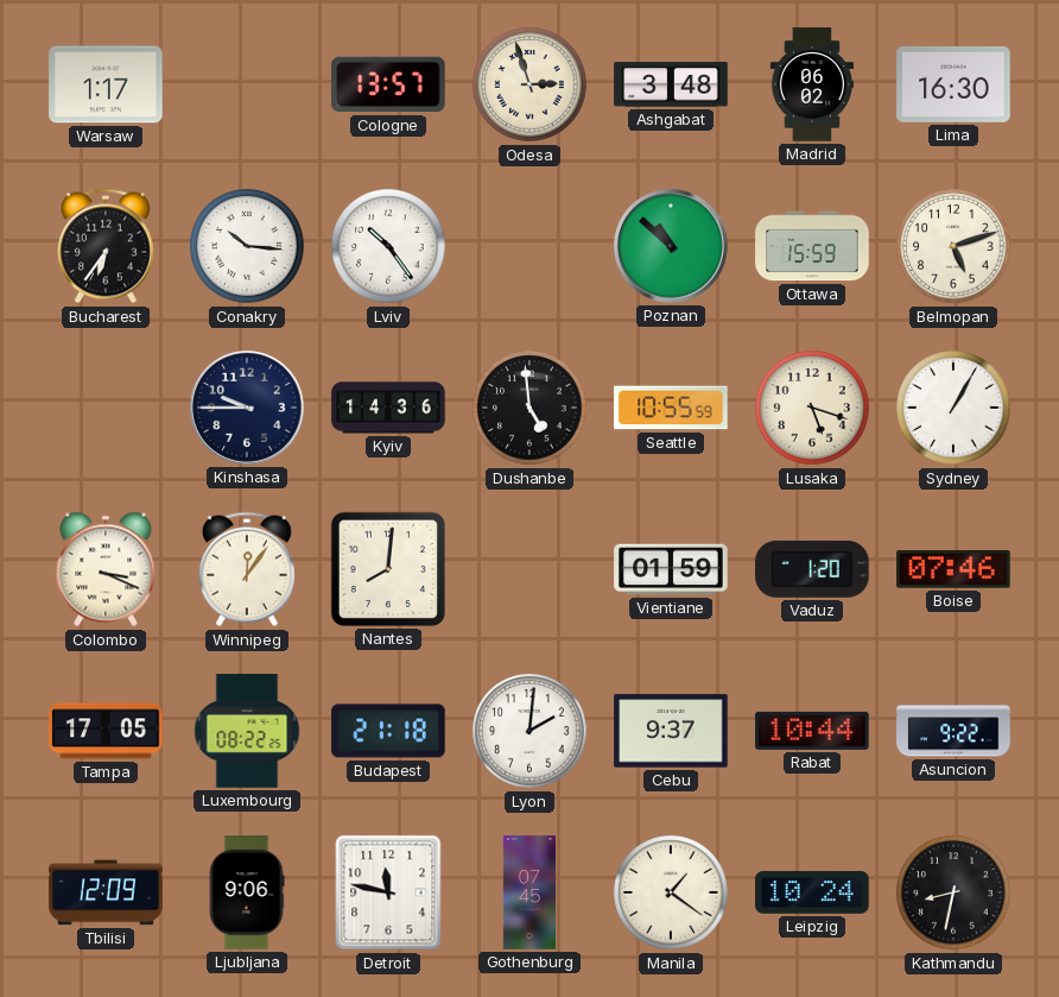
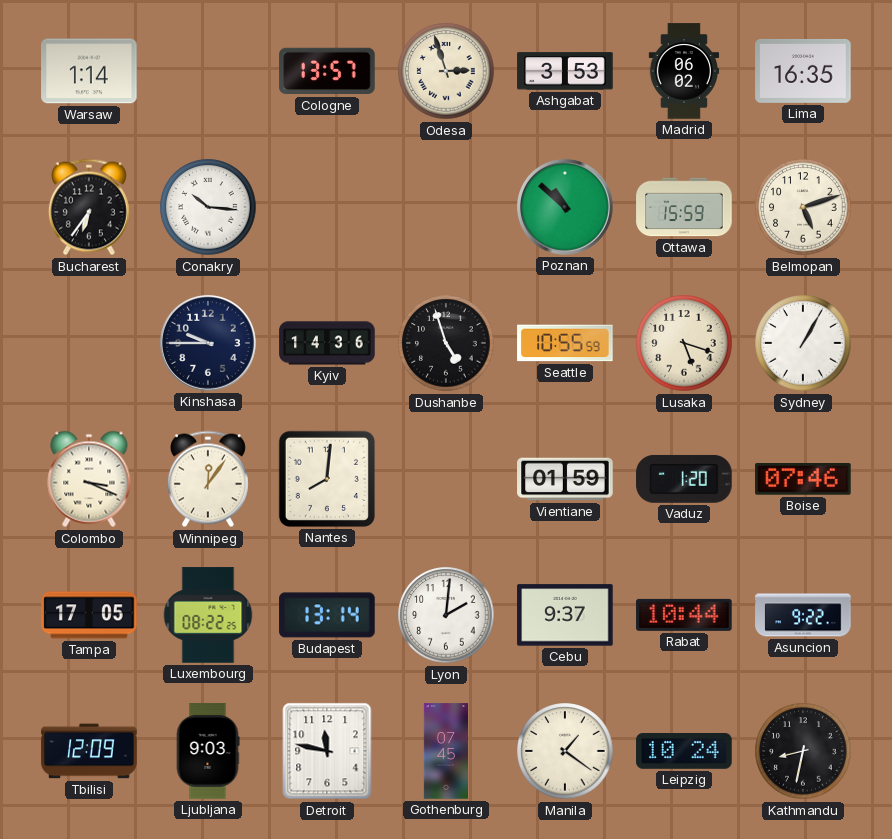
Warsaw: 1:17 -> 1:14 (89, 71)
Ashgabat: 3:48 -> 3:53 (565, 71)
Lima: 16:30 -> 16:35 (803, 71)
Lviv: 10:24 -> none (388, 246)
Dushanbe: 4:59 -> 4:57 (446, 343)
Budapest: 21:18 -> 13:14 (327, 615)
Ljubljana: 9:06 -> 9:03 (208, 751)
